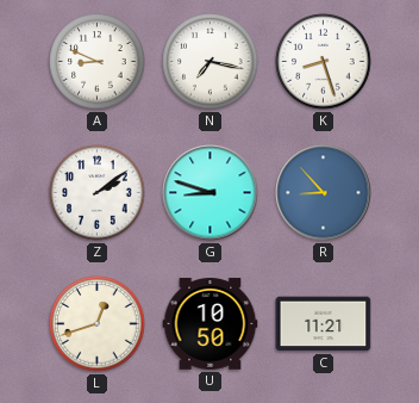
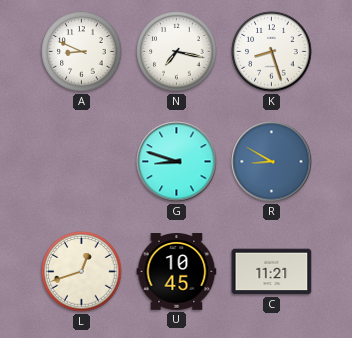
Z: 2:09 -> none (98, 193)
R: 8:53 -> 8:50 (272, 162)
U: 10:50 -> 10:45 (177, 272)
